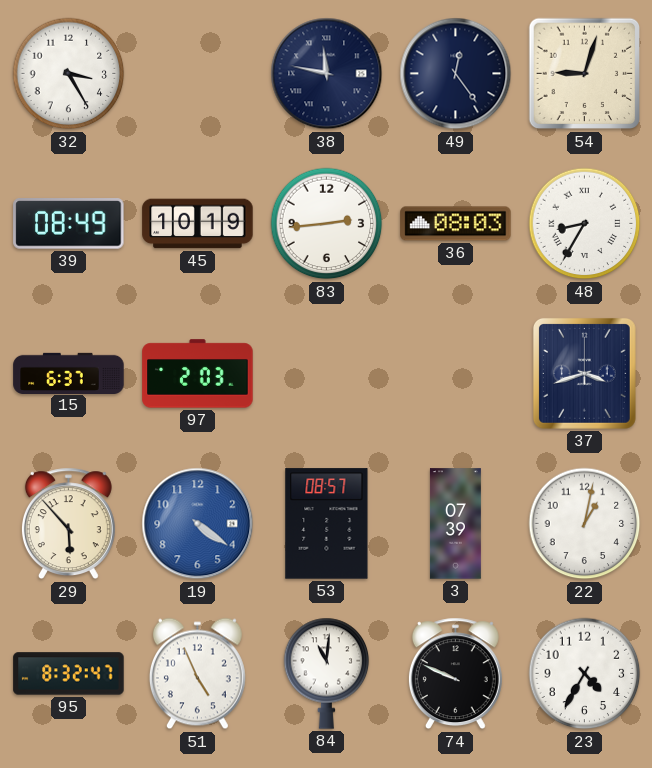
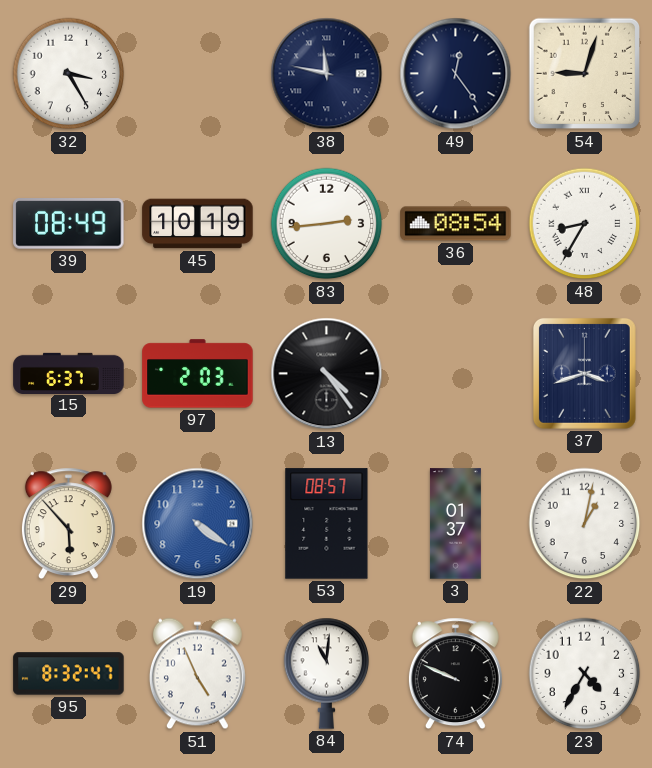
36: 08:03 -> 08:54 (456, 224)
13: none -> 4:24 (327, 374)
3: 07:39 -> 01:37 (455, 524)
